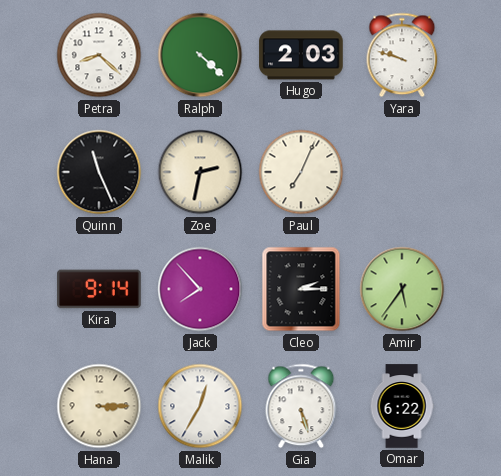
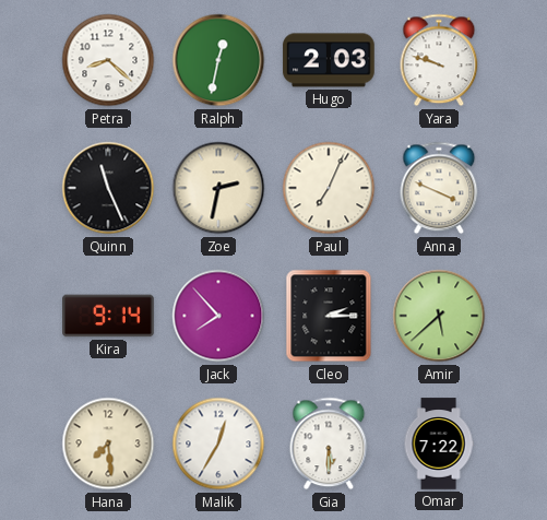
Ralph: 4:22 -> 12:32 (218, 60)
Anna: none -> 3:49 (439, 188)
Amir: 5:36 -> 5:38 (439, 316)
Hana: 3:15 -> 7:29 (108, 444)
Gia: 5:27 -> 5:30 (329, 444)
Omar: 6:22 -> 7:22 (439, 444)
